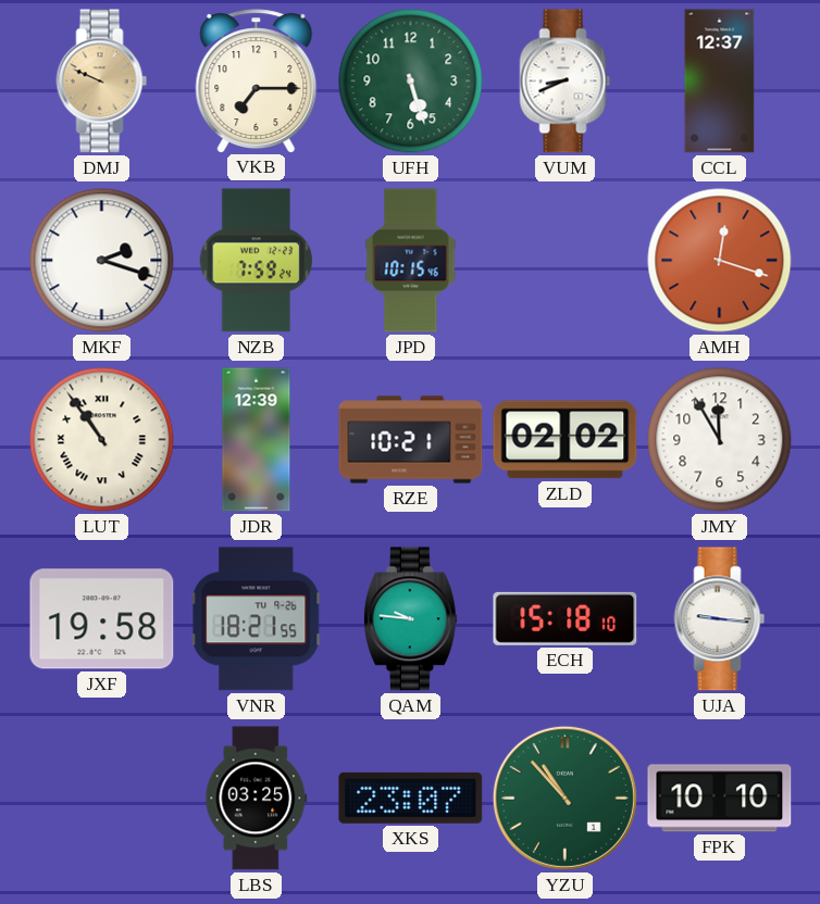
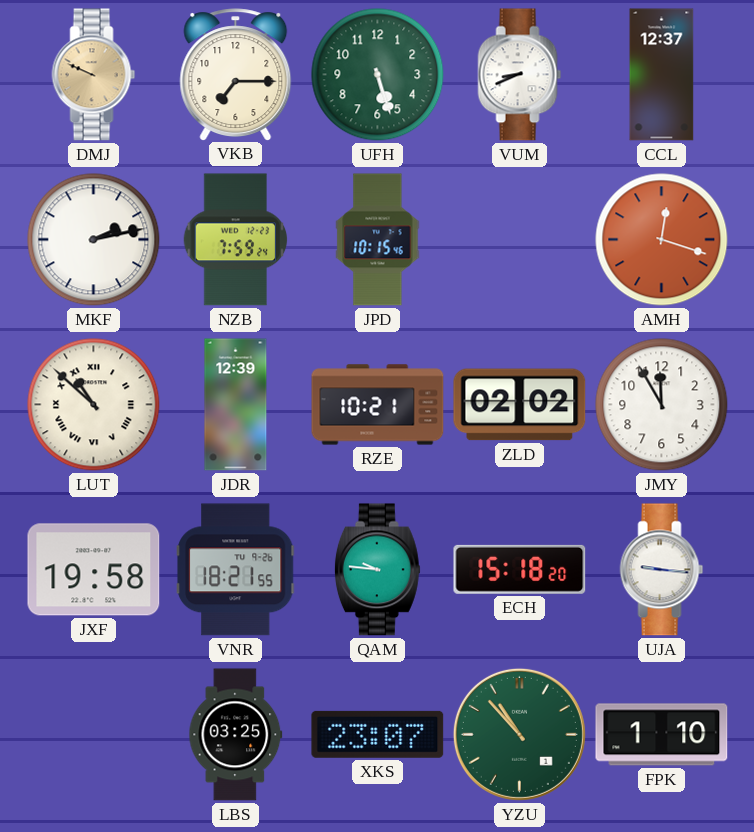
MKF: 2:18 -> 2:13 (94, 240)
LUT: 10:54 -> 10:52 (94, 405)
ECH: 15:18:10 -> 15:18:20 (520, 569)
FPK: 10:10 -> 1:10 (662, 735)
